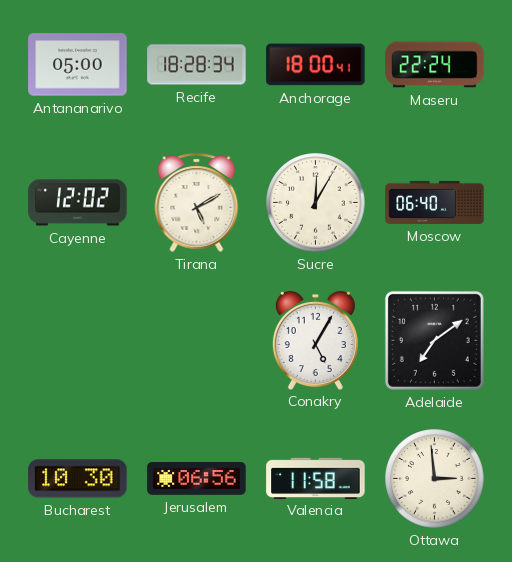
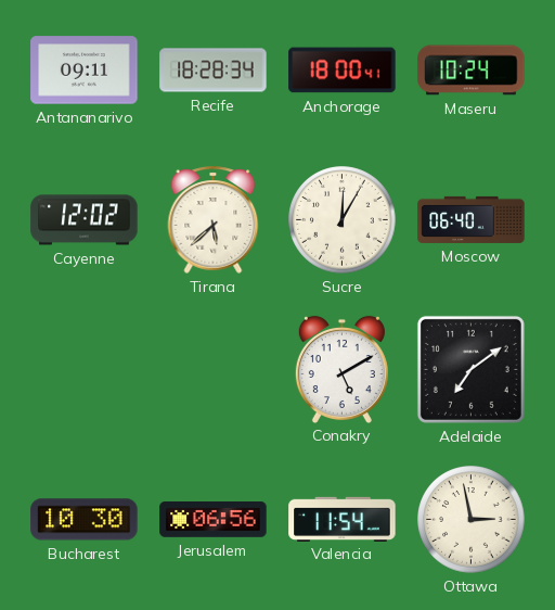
Antananarivo: 05:00 -> 09:11 (85, 71)
Maseru: 22:24 -> 10:24 (472, 71)
Tirana: 5:10 -> 5:38 (214, 219)
Conakry: 5:05 -> 5:10 (341, 369)
Valencia: 11:58 -> 11:54 (343, 519)
Ottawa: 2:59 -> 2:58 (472, 520)
